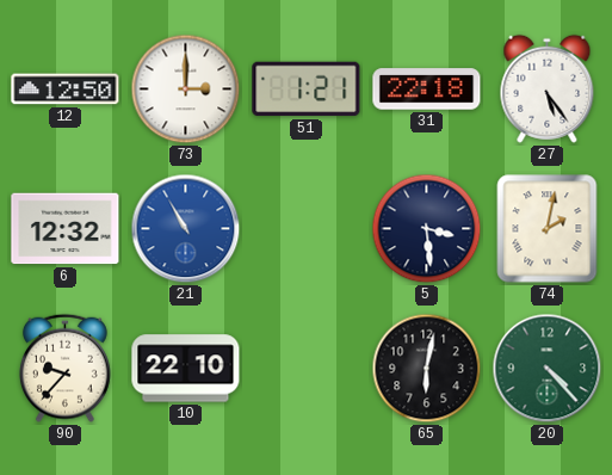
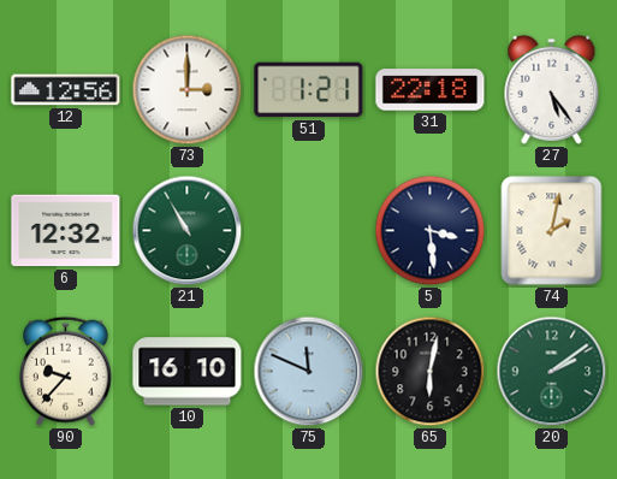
12: 12:50 -> 12:56 (66, 90)
21 dial: blue -> green (188, 231)
10: 22:10 -> 16:10 (188, 372)
75: none -> 11:49 (309, 372)
20: 4:23 -> 2:09 (552, 372)
